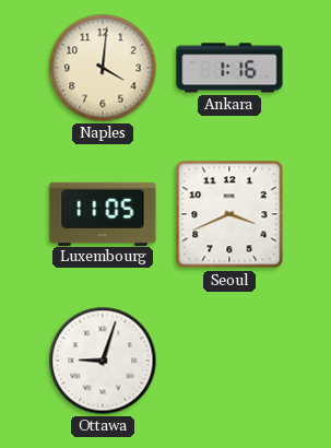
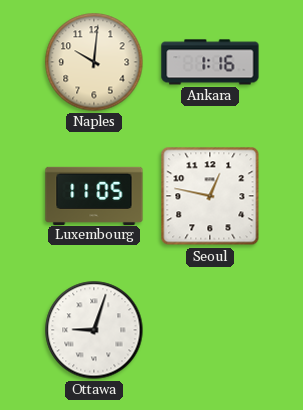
Naples: 4:01 -> 10:01 (94, 62)
Seoul: 3:41 -> 12:47 (210, 196)
